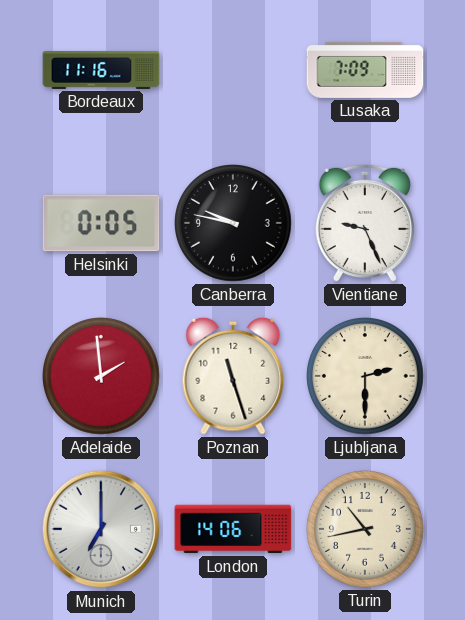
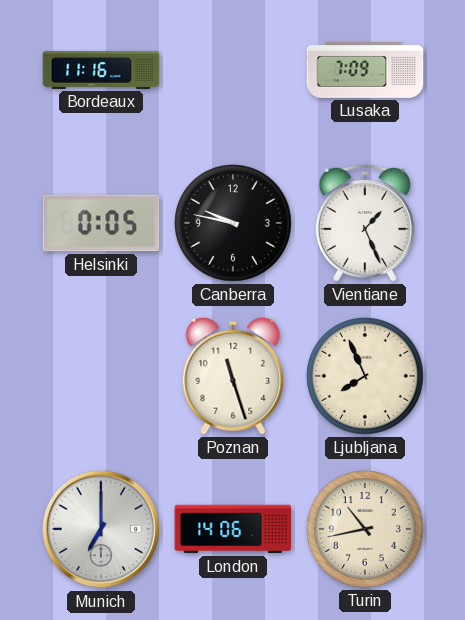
Vientiane: 9:26 -> 1:26 (365, 223)
Adelaide: 1:59 -> none (102, 377)
Ljubljana: 2:30 -> 7:56 (366, 377)
